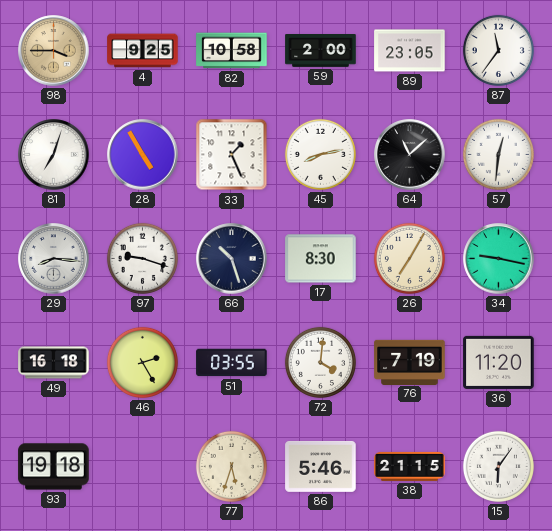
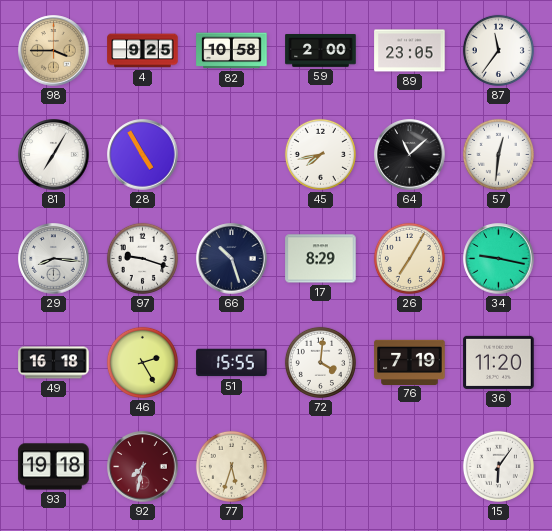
81: 7:03 -> 7:05 (54, 155)
33: 1:26 -> none (232, 155)
45: 8:13 -> 7:43 (320, 154)
17: 8:30 -> 8:29 (321, 259)
51: 03:55 -> 15:55 (232, 363)
92: none -> 7:32 (143, 467)
86: 5:46 -> none (321, 467)
38: 21:15 -> none (410, 466)
